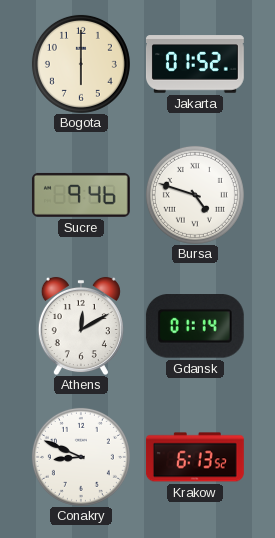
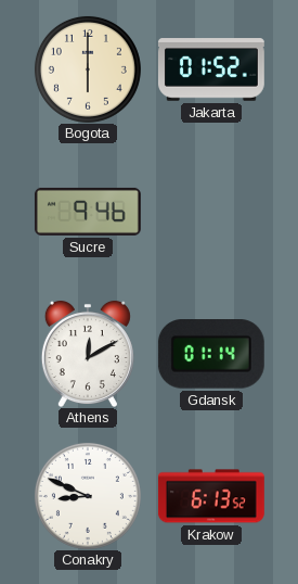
Bursa: 4:48 -> none (195, 195)
